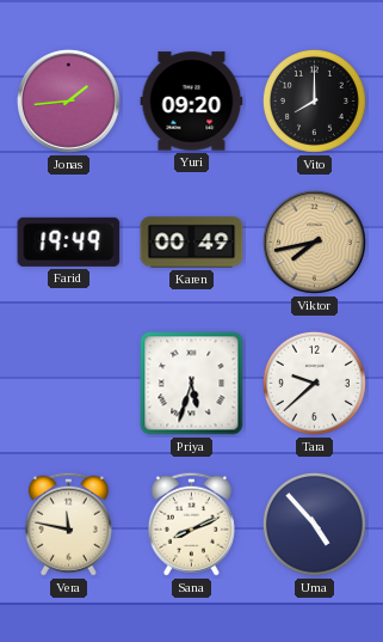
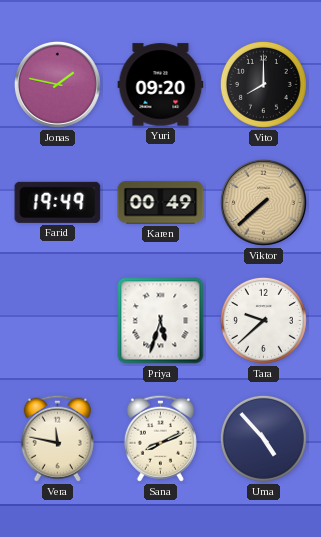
Jonas: 1:44 -> 1:47 (57, 84)
Viktor: 7:43 -> 7:38 (263, 202)
